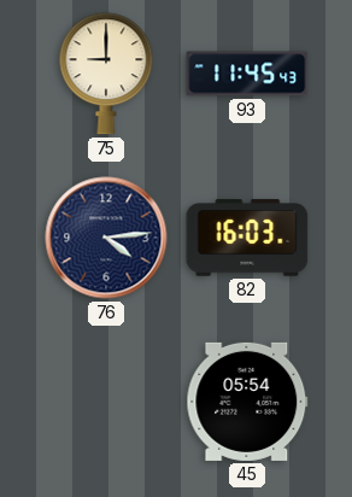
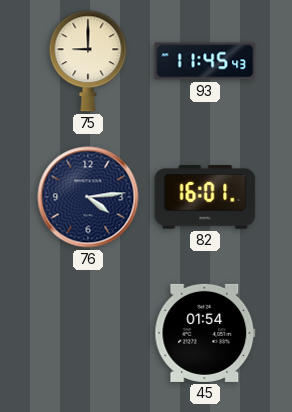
82: 16:03 -> 16:01 (205, 197)
45: 05:54 -> 01:54 (205, 333)
